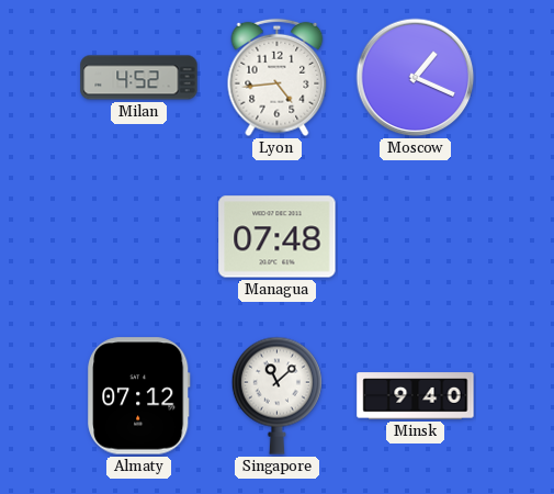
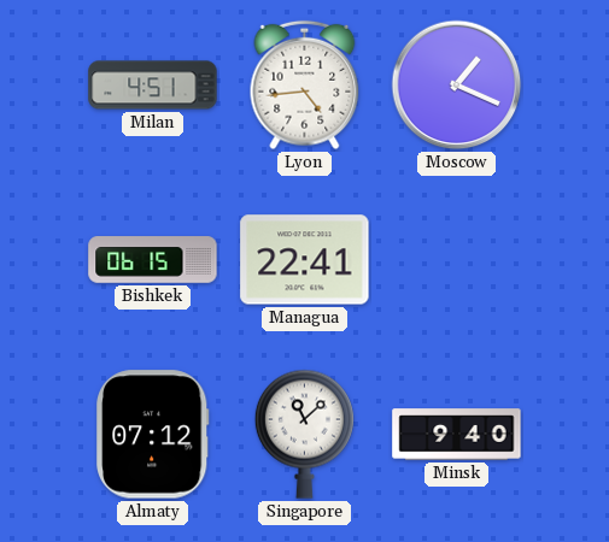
Milan: 4:52 -> 4:51 (153, 86)
Bishkek: none -> 06:15 (153, 260)
Managua: 07:48 -> 22:41 (305, 260)
